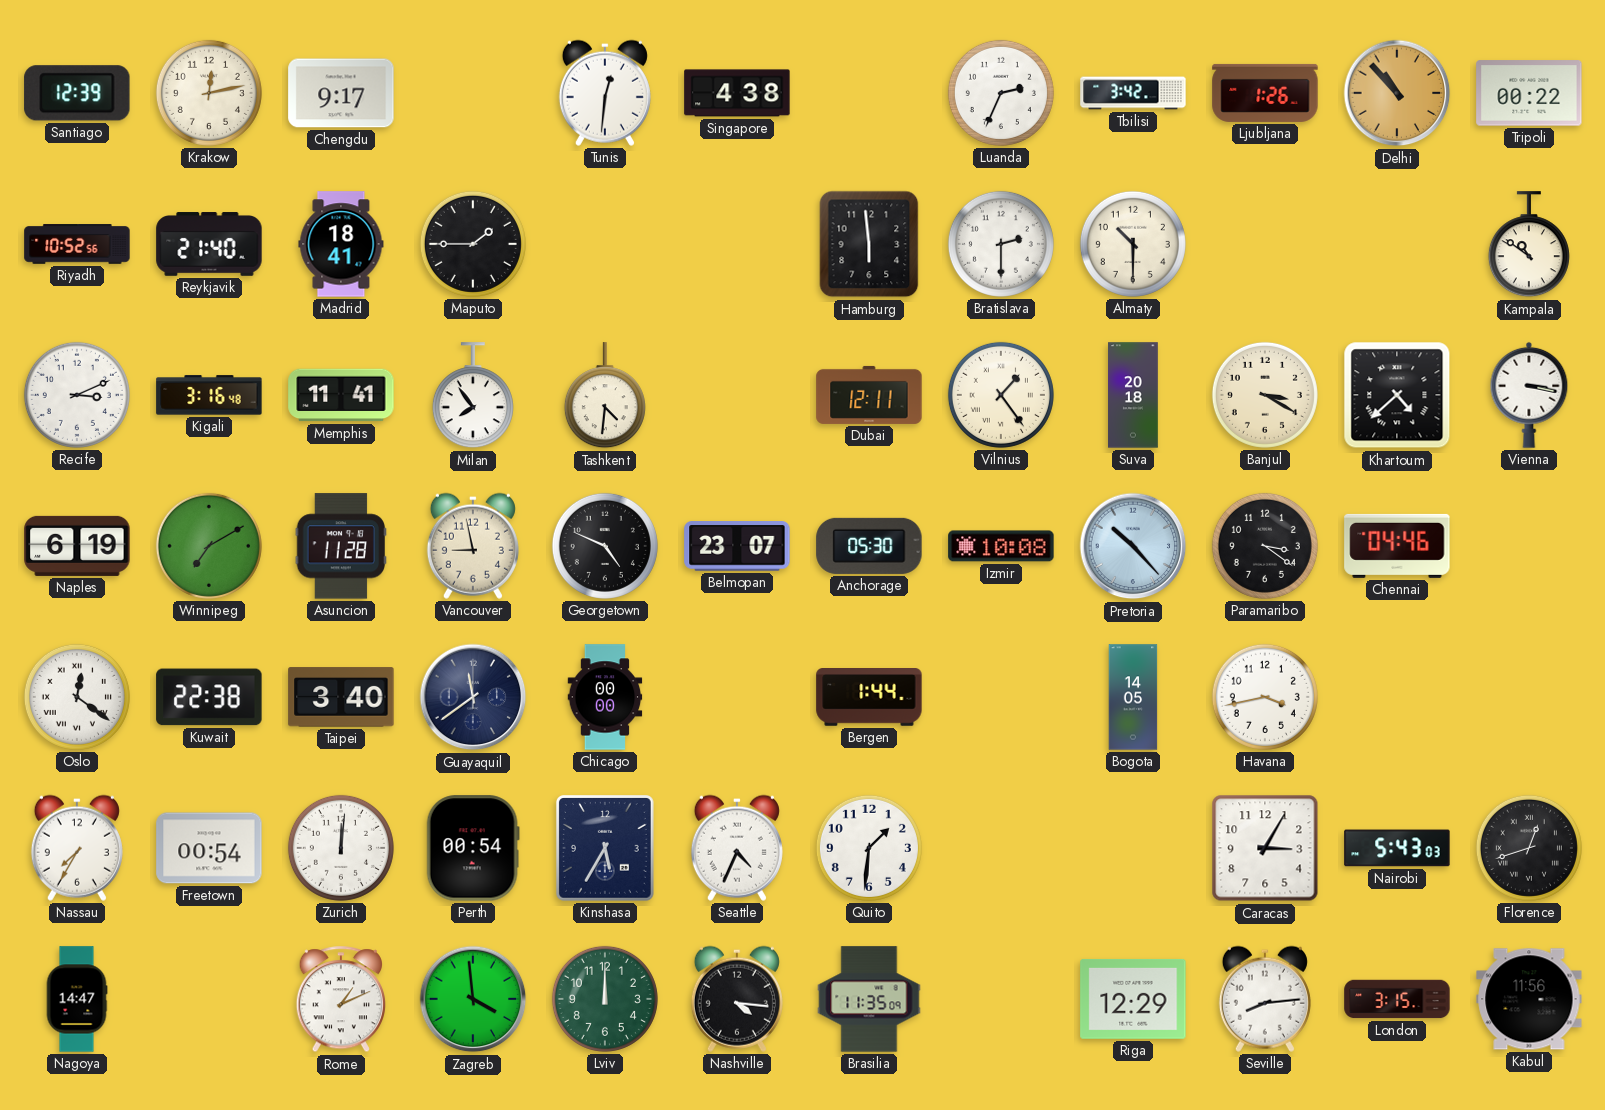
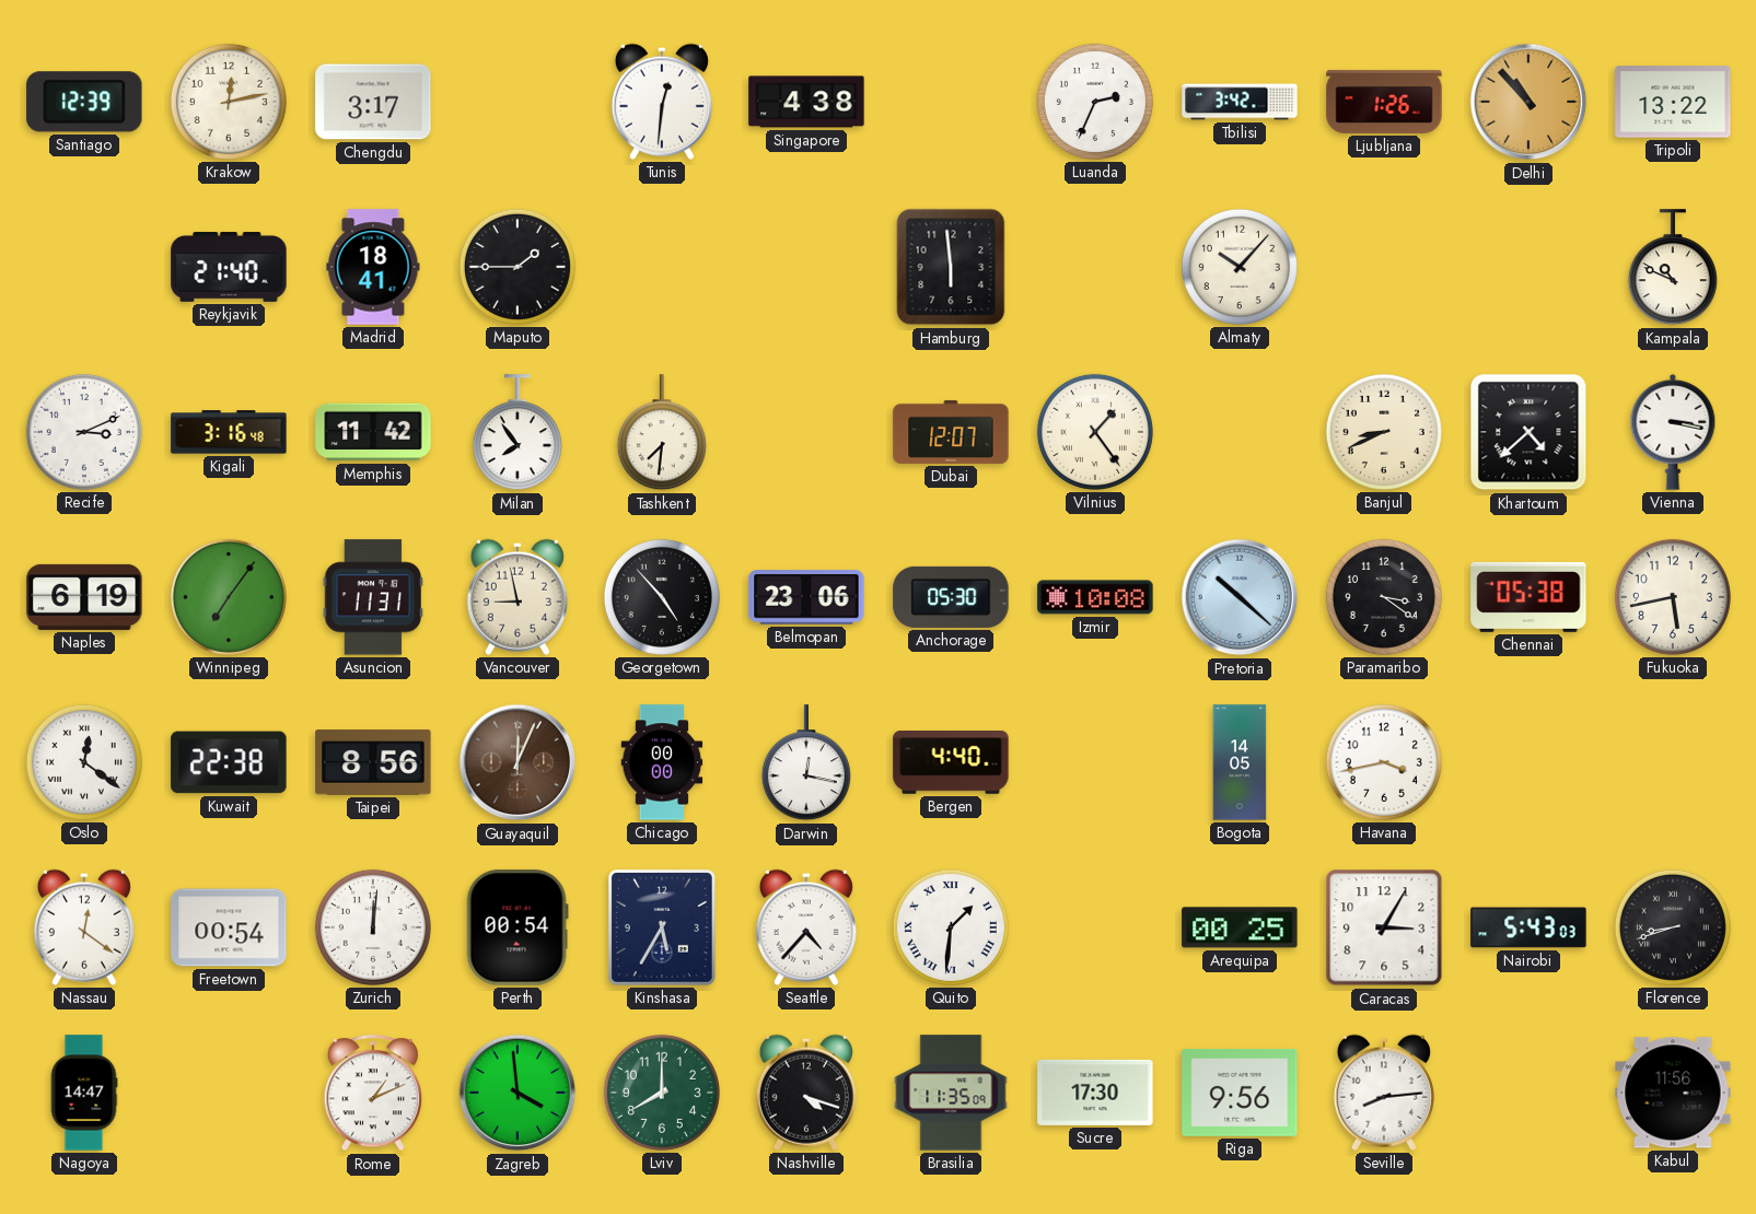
Chengdu: 9:17 -> 3:17 (373, 102)
Tripoli: 00:22 -> 13:22 (1673, 102)
Riyadh: 10:52 -> none (77, 244)
Bratislava: 2:30 -> none (1001, 244)
Almaty: 10:30 -> 10:07 (1240, 267)
Kampala: 10:51 -> 10:49 (1673, 268)
Memphis: 11:41 -> 11:42 (373, 432)
Tashkent: 4:31 -> 7:31 (662, 433)
Dubai: 12:11 -> 12:07 (951, 432)
Suva: 20:18 -> none (1133, 395)
Banjul: 3:20 -> 8:41 (1384, 432)
Winnipeg: 7:10 -> 7:06 (229, 597)
Asuncion: 11:28 -> 11:31 (373, 597)
Georgetown: 4:49 -> 4:53 (662, 597)
Belmopan: 23:07 -> 23:06 (806, 597)
Pretoria: 10:23 -> 10:22 (1240, 597)
Chennai: 04:46 -> 05:38 (1528, 597)
Fukuoka: none -> 5:43 (1673, 597)
Taipei: 3:40 -> 8:56 (373, 762)
Guayaquil: 11:39 -> 12:04 (518, 762)
Guayaquil dial: navy -> brown (518, 762)
Darwin: none -> 12:17 (806, 763)
Bergen: 1:44 -> 4:40 (951, 763)
Nassau: 7:35 -> 12:21 (84, 927)
Seattle: 4:34 -> 4:37 (806, 927)
Quito numerals: Arabic -> Roman (951, 927)
Arequipa: none -> 00:25 (1240, 927)
Florence: 12:42 -> 8:42 (1673, 927)
Lviv: 12:00 -> 8:00 (662, 1093)
Nashville: 4:16 -> 4:18 (806, 1093)
Sucre: none -> 17:30 (1095, 1093)
Riga: 12:29 -> 9:56 (1240, 1093)
London: 3:15 -> none (1397, 999)
